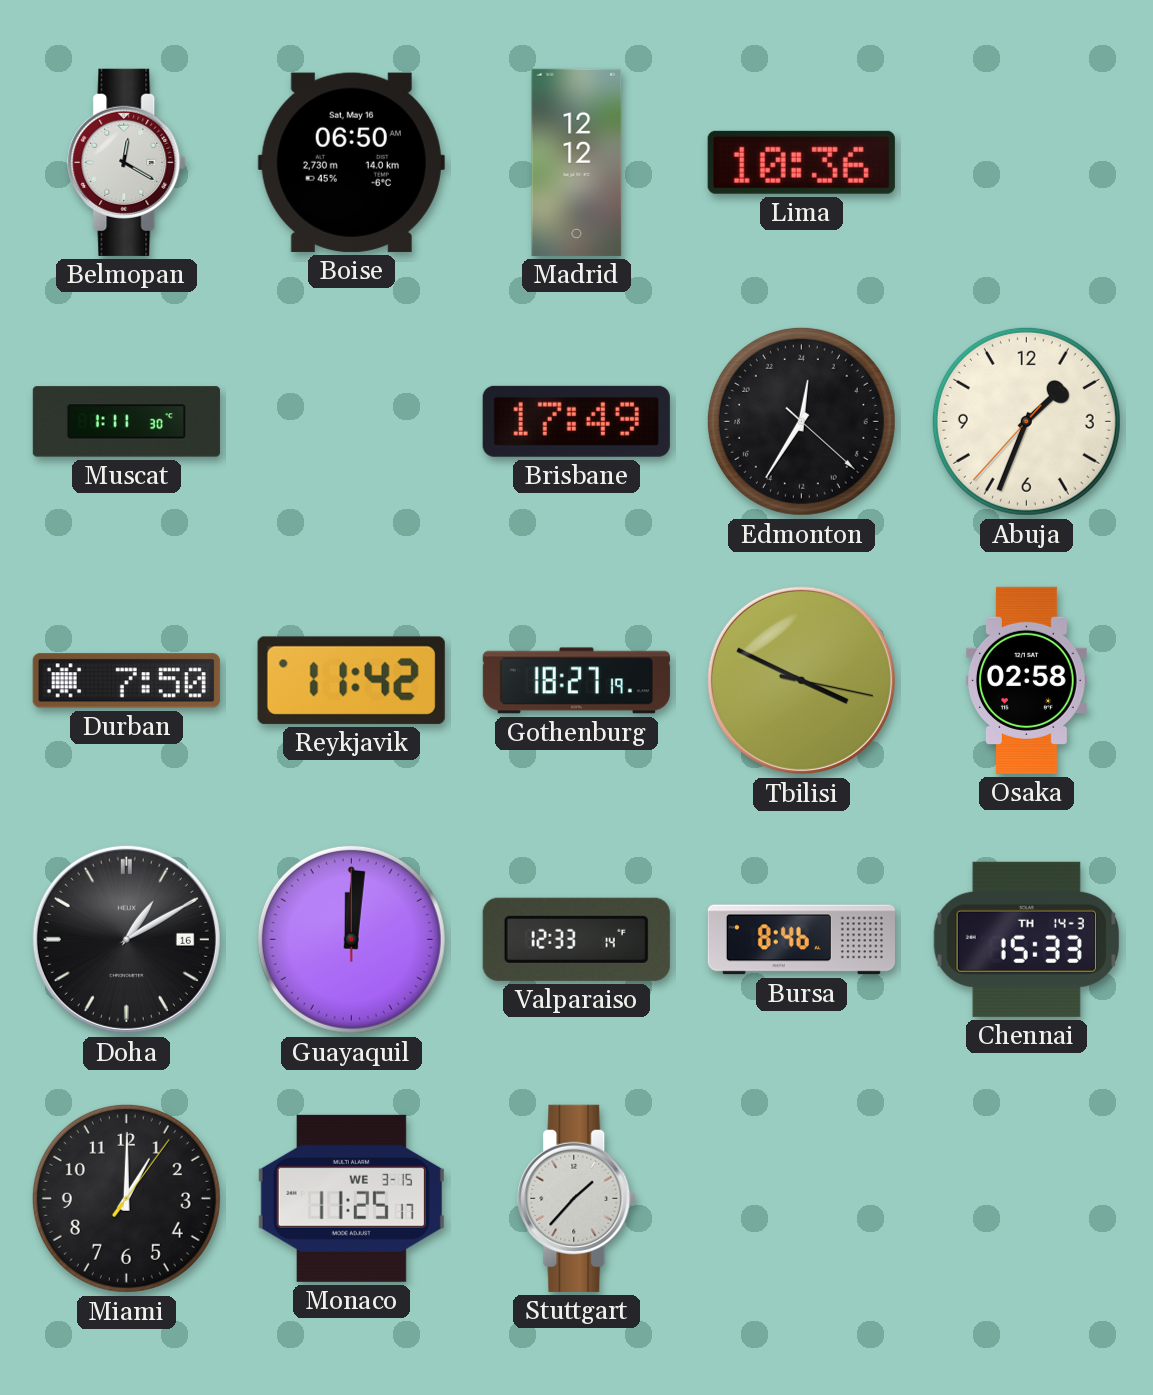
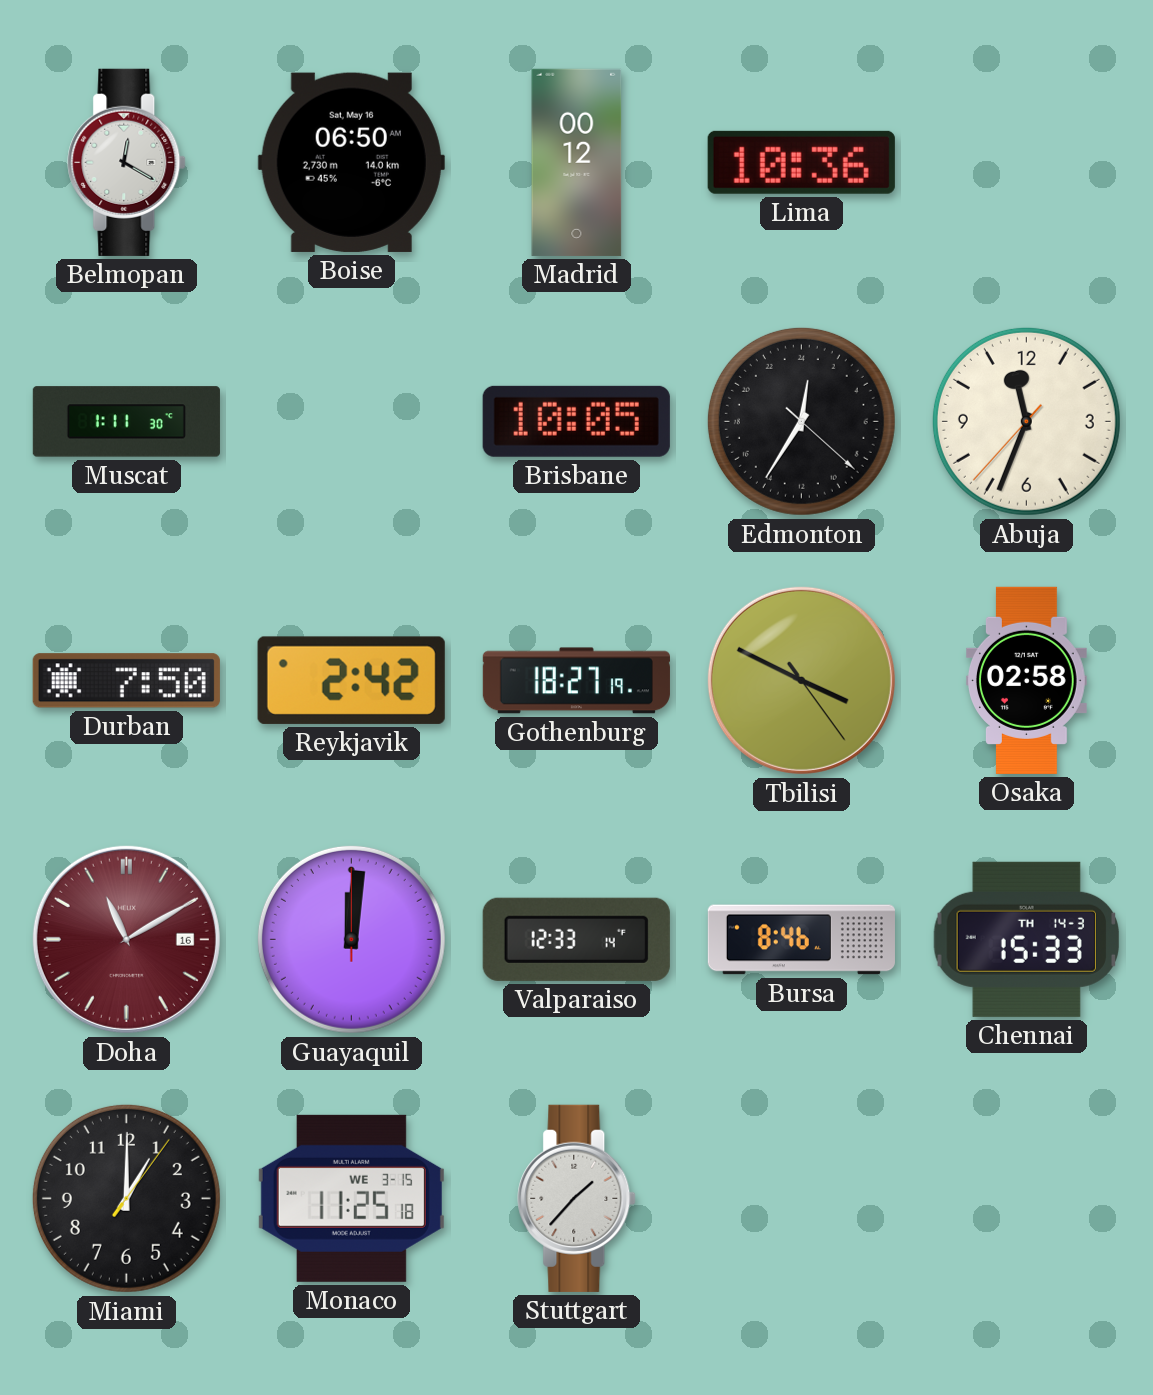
Madrid: 12:12 -> 00:12 (577, 162)
Brisbane: 17:49 -> 10:05 (576, 421)
Abuja: 1:33 -> 11:33 (1026, 421)
Reykjavik: 11:42 -> 2:42 (351, 680)
Tbilisi: 3:49:17 -> 3:49:24 (801, 680)
Doha: 1:10 -> 11:10 (126, 939)
Doha dial: black -> burgundy (126, 939)
Monaco: 11:25:17 -> 11:25:18 (351, 1198)
